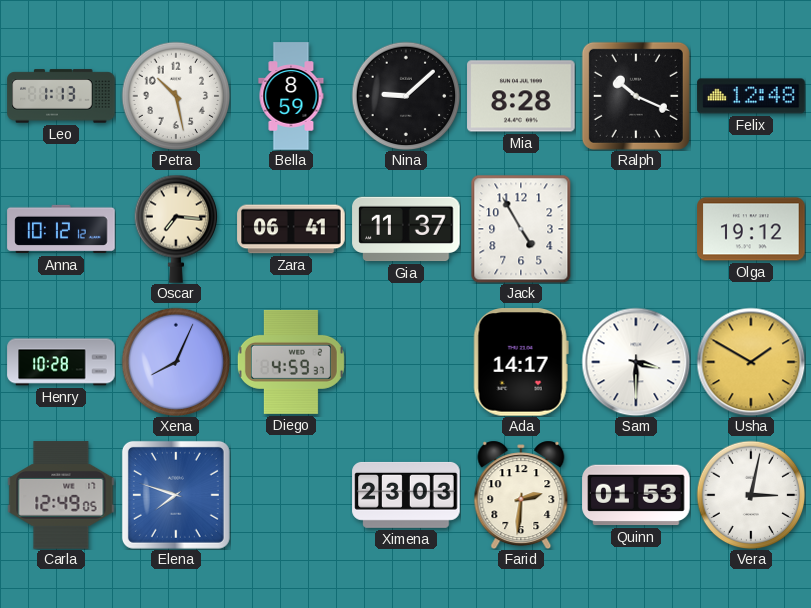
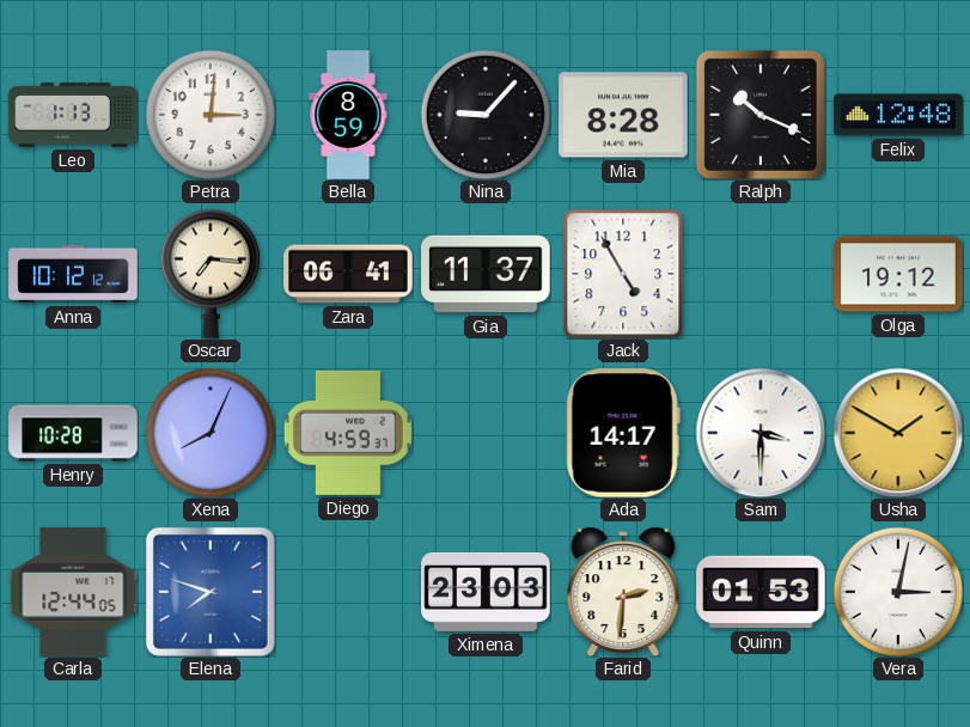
Petra: 10:28 -> 3:01 (211, 115)
Nina: 9:08 -> 9:07 (486, 115)
Carla: 12:49 -> 12:44 (73, 592)
